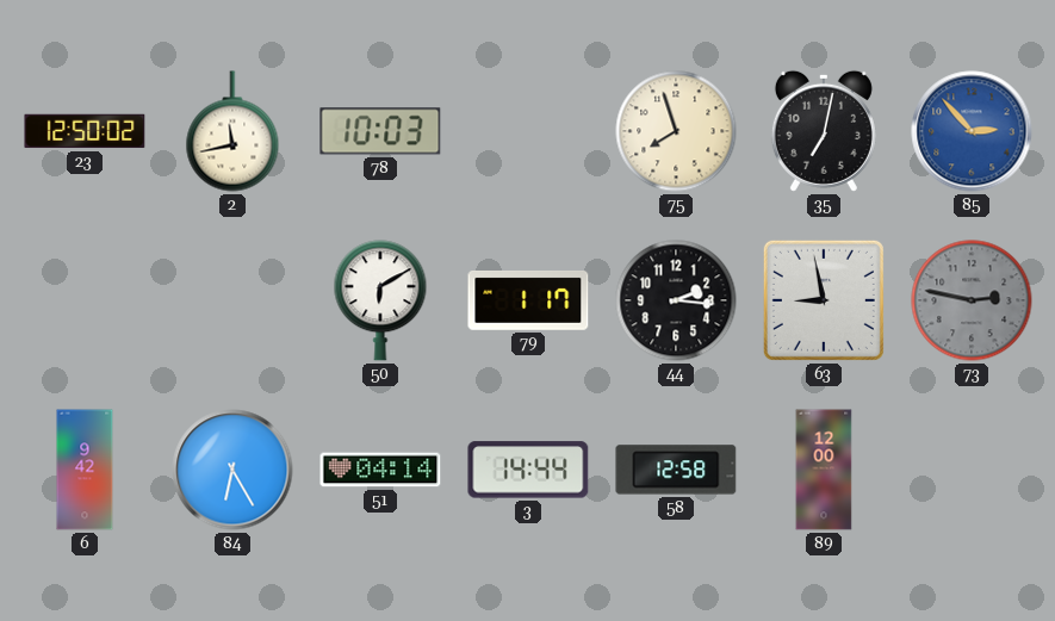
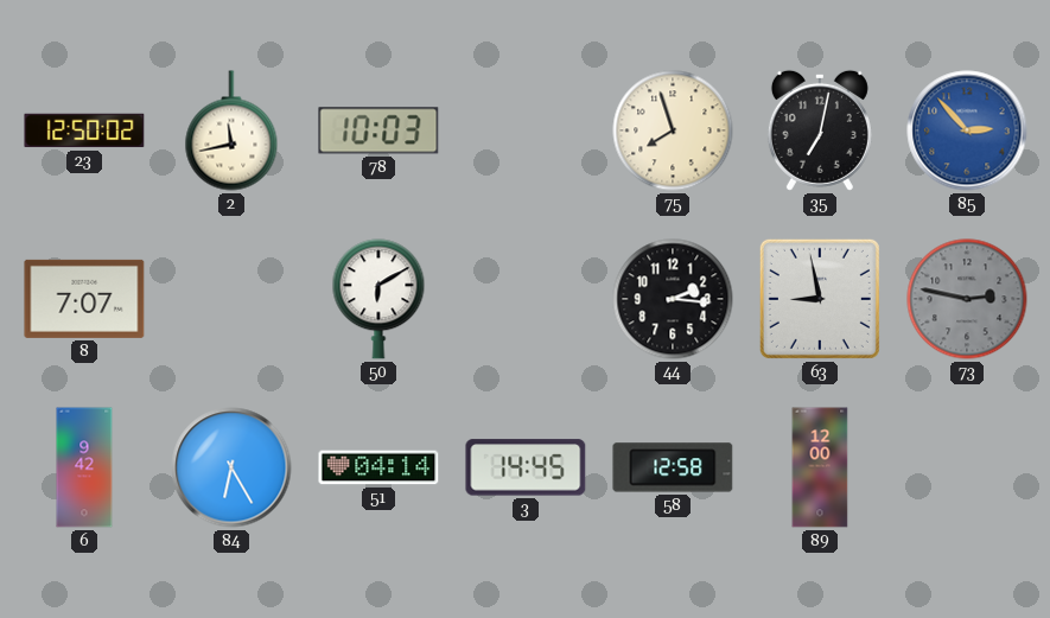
8: none -> 7:07 (84, 299)
79: 1:17 -> none (528, 300)
3: 14:44 -> 14:45 (526, 467)
